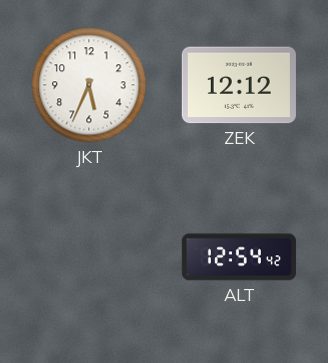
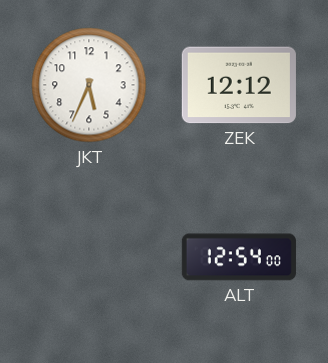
ALT: 12:54:42 -> 12:54:00 (239, 257)
